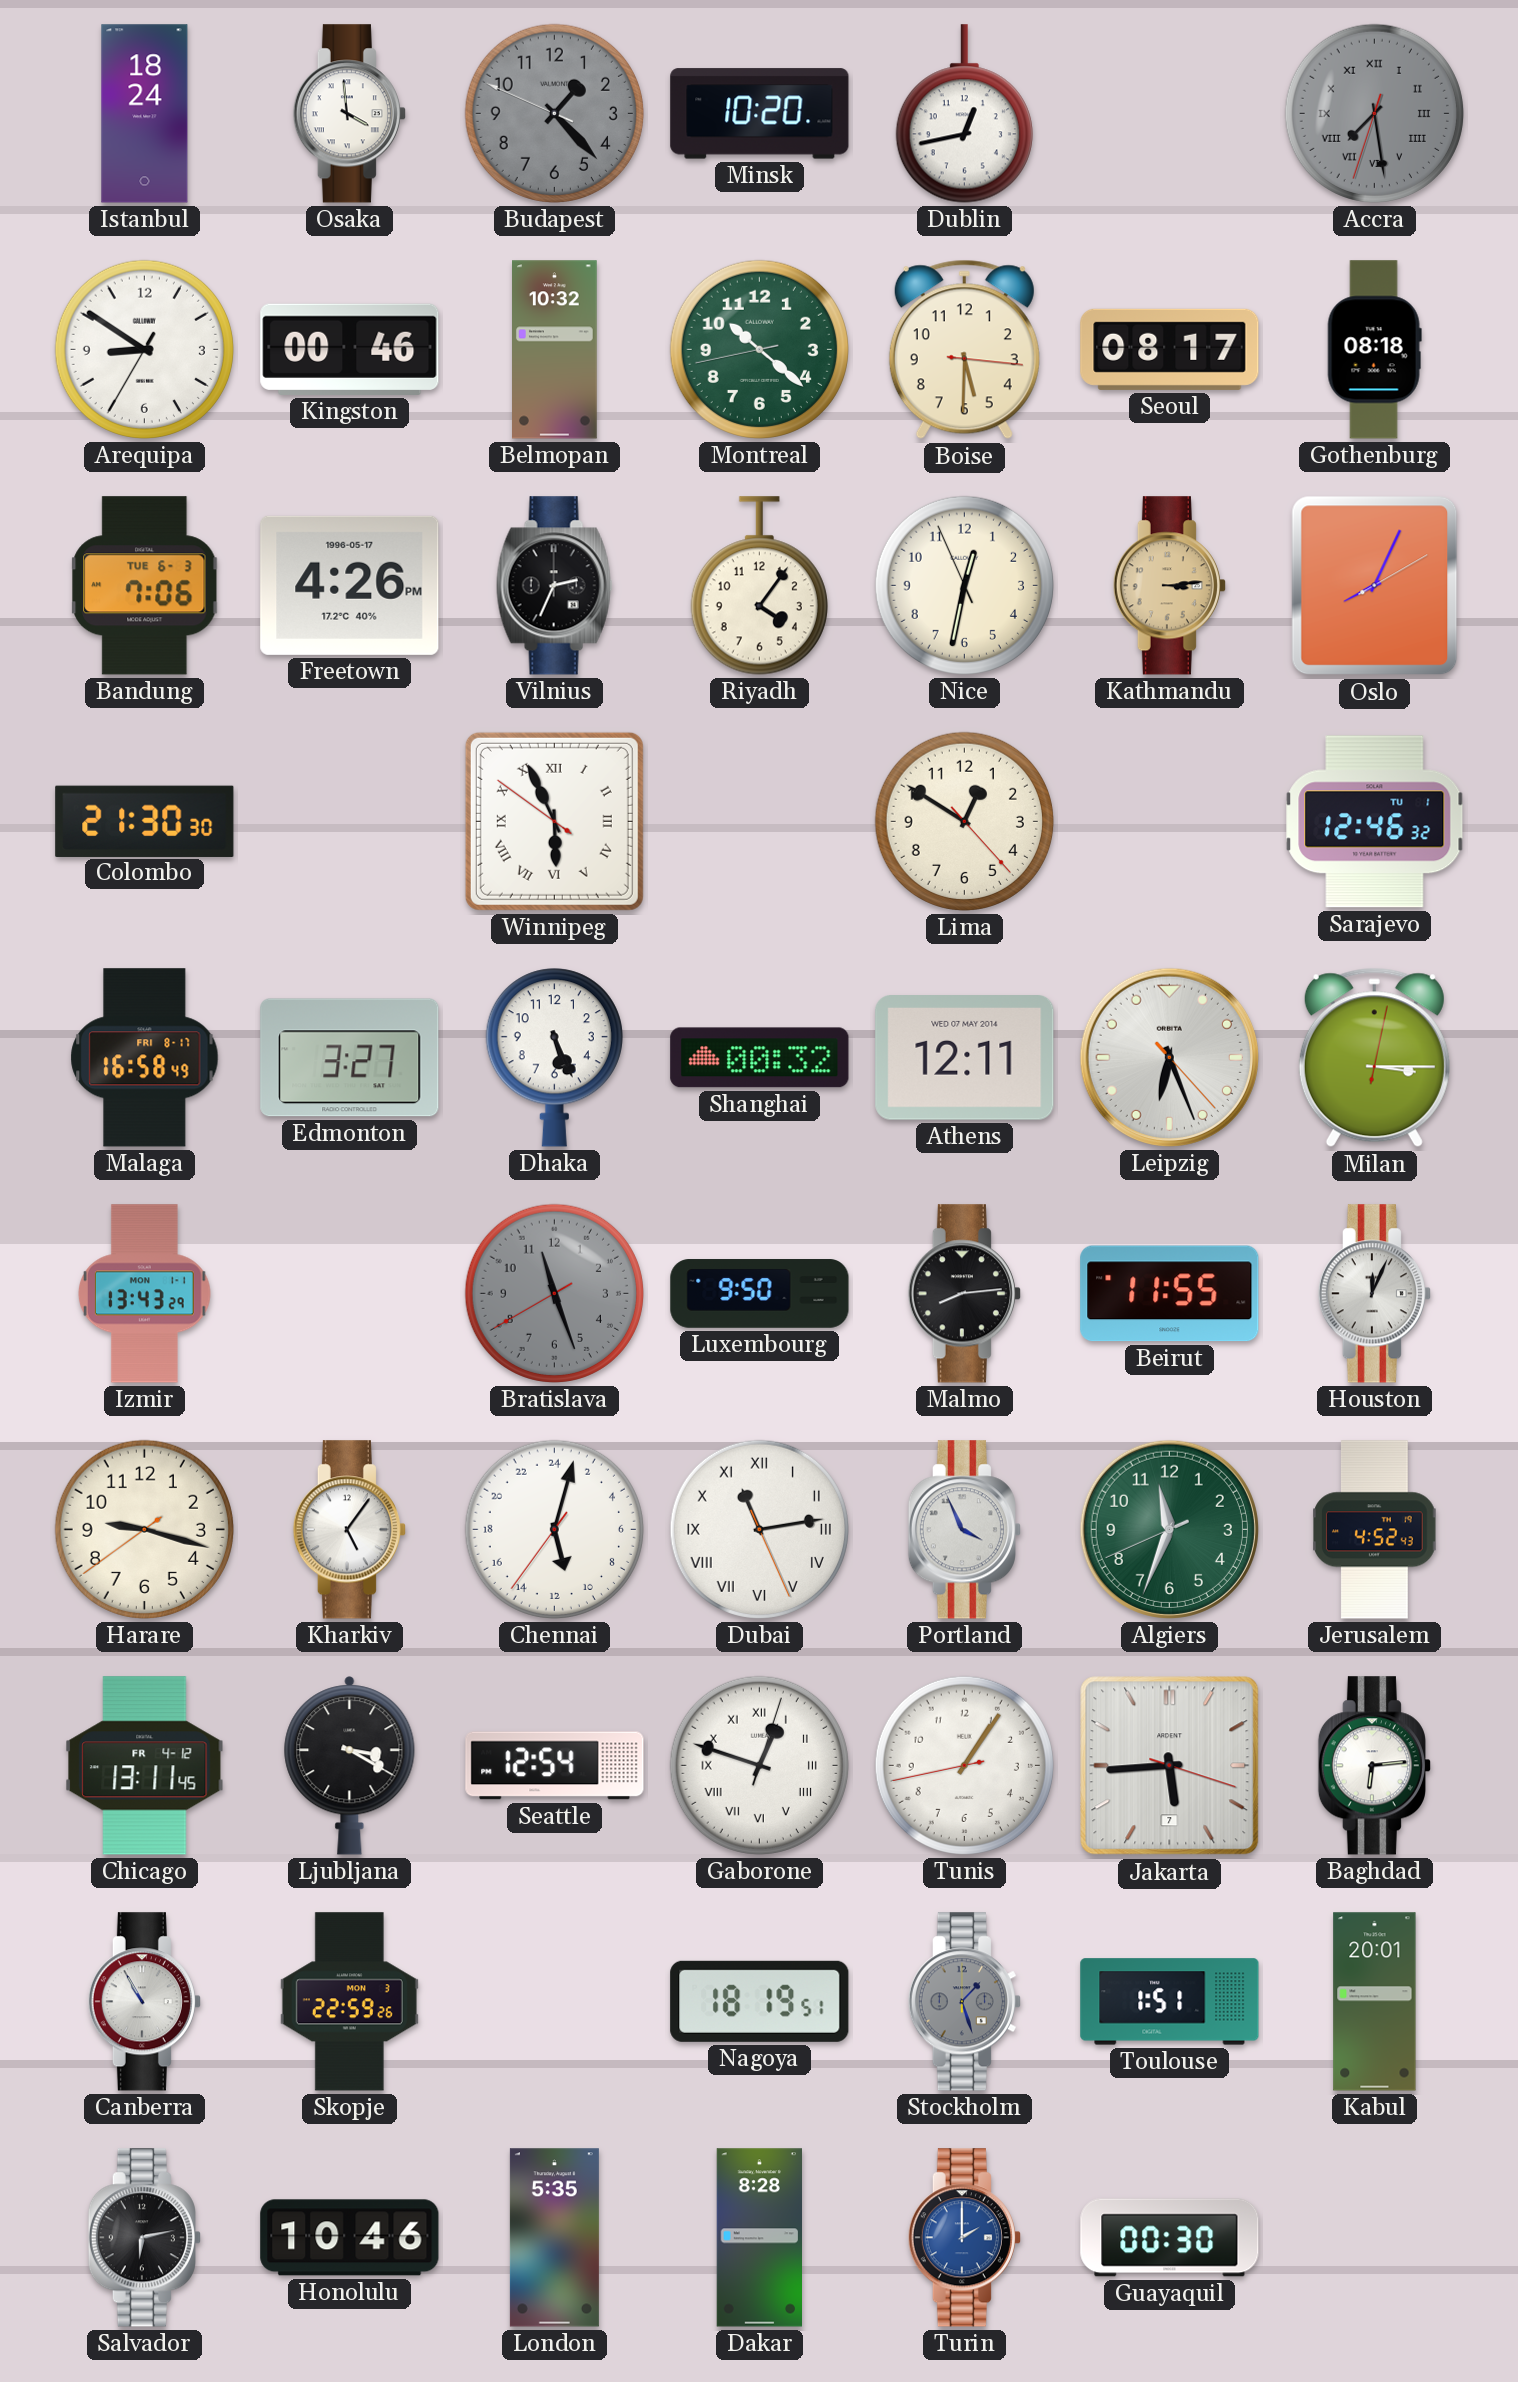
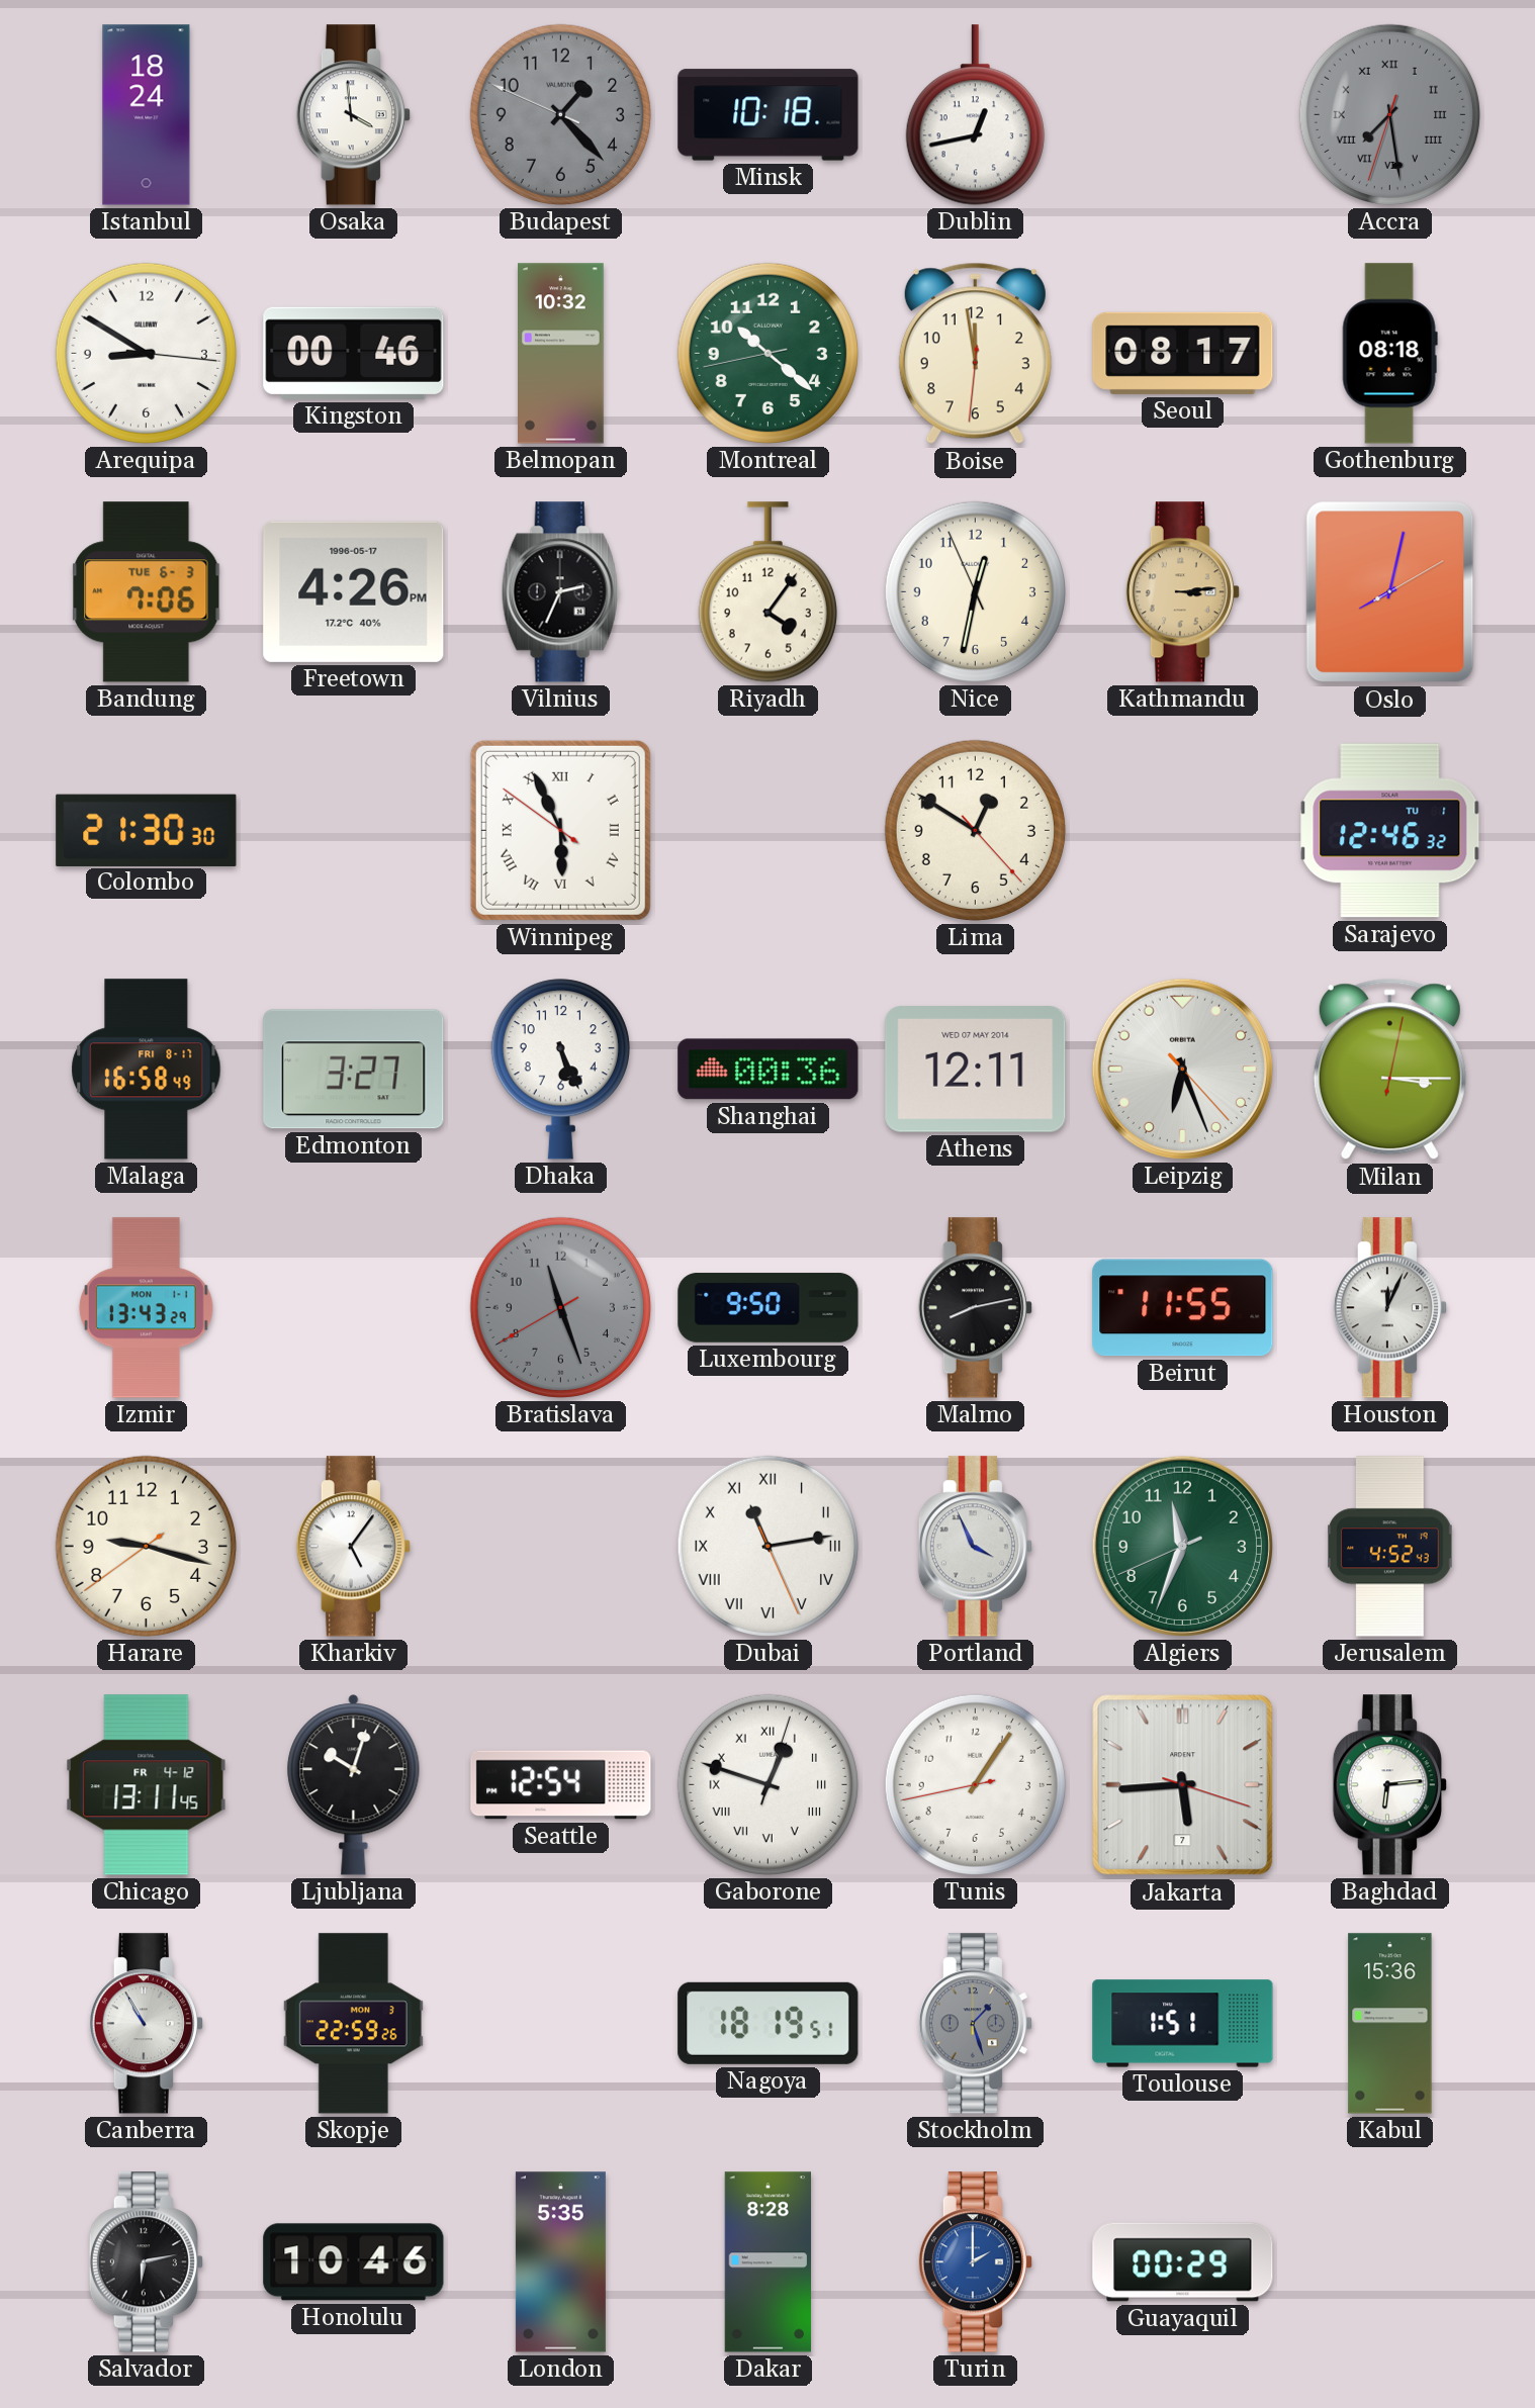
Minsk: 10:20 -> 10:18 (769, 115)
Arequipa: 8:50:35 -> 8:50:16 (146, 353)
Boise: 5:30 -> 11:58 (975, 354)
Oslo: 8:04 -> 8:02 (1390, 592)
Shanghai: 00:32 -> 00:36 (769, 1070)
Malmo: 8:14 -> 8:13 (975, 1308)
Chennai: 11:02 -> none (554, 1529)
Ljubljana: 3:20 -> 10:03 (354, 1785)
Kabul: 20:01 -> 15:36 (1390, 2024)
Guayaquil: 00:30 -> 00:29 (1183, 2262)
